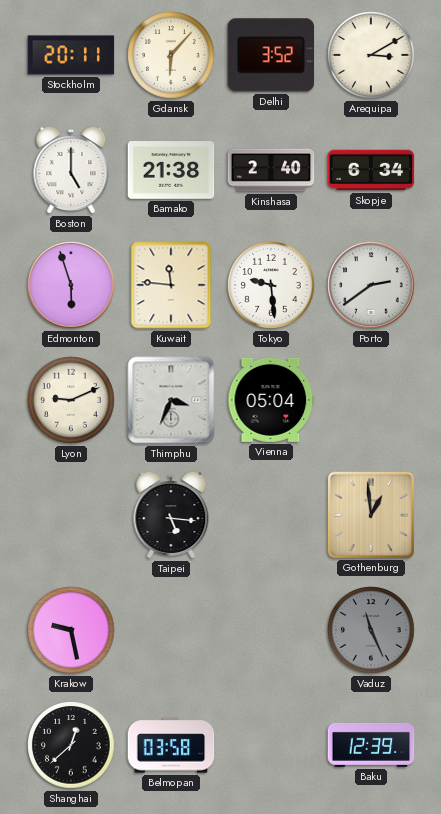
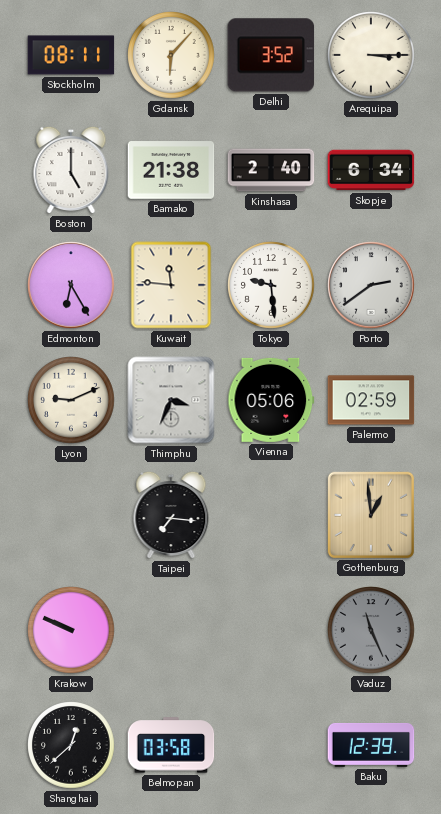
Stockholm: 20:11 -> 08:11 (71, 55)
Arequipa: 3:10 -> 3:15 (371, 55)
Edmonton: 5:57 -> 6:25 (71, 285)
Vienna: 05:04 -> 05:06 (271, 400)
Palermo: none -> 02:59 (371, 400)
Taipei: 5:16 -> 7:16 (171, 515)
Krakow: 9:28 -> 9:49 (71, 630)
